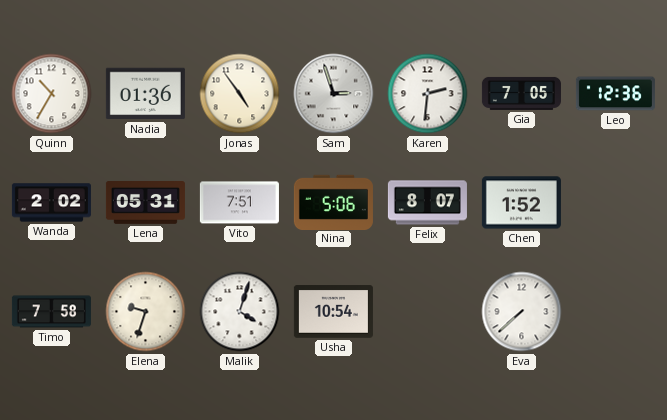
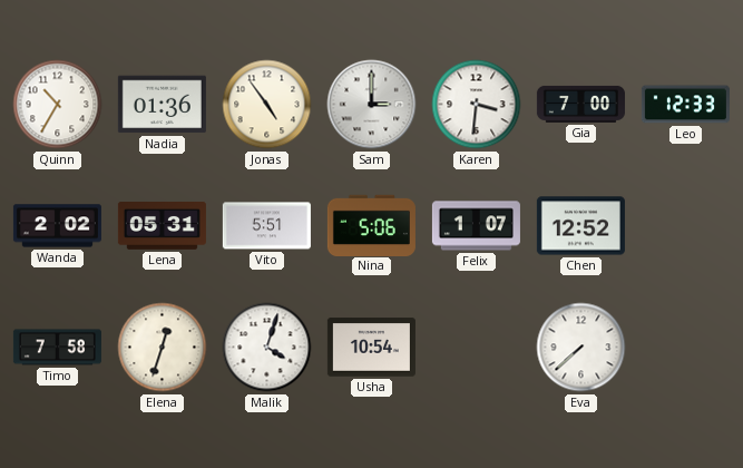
Sam: 2:57 -> 3:00 (372, 105)
Karen: 2:31 -> 3:31 (477, 105)
Gia: 7:05 -> 7:00 (580, 104)
Leo: 12:36 -> 12:33 (685, 105)
Vito: 7:51 -> 5:51 (266, 226)
Felix: 8:07 -> 1:07 (476, 226)
Chen: 1:52 -> 12:52 (580, 226)
Elena: 9:33 -> 12:33 (163, 348)
